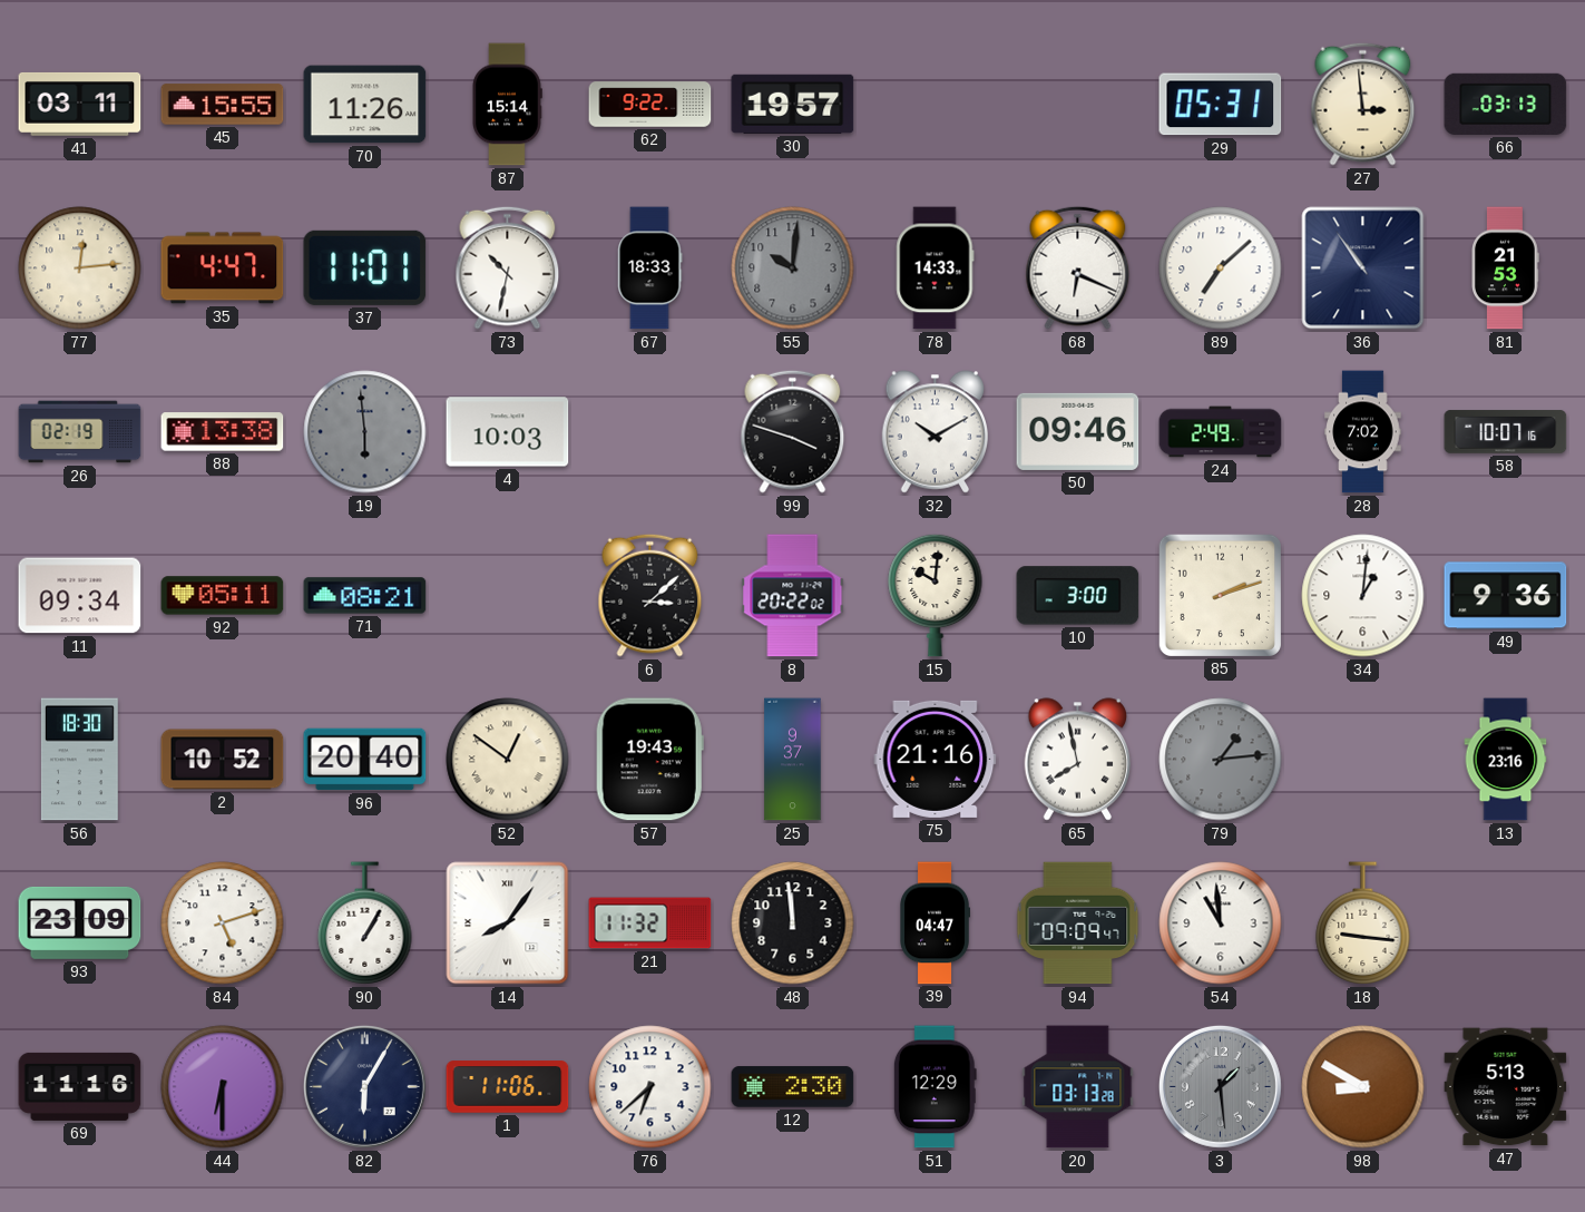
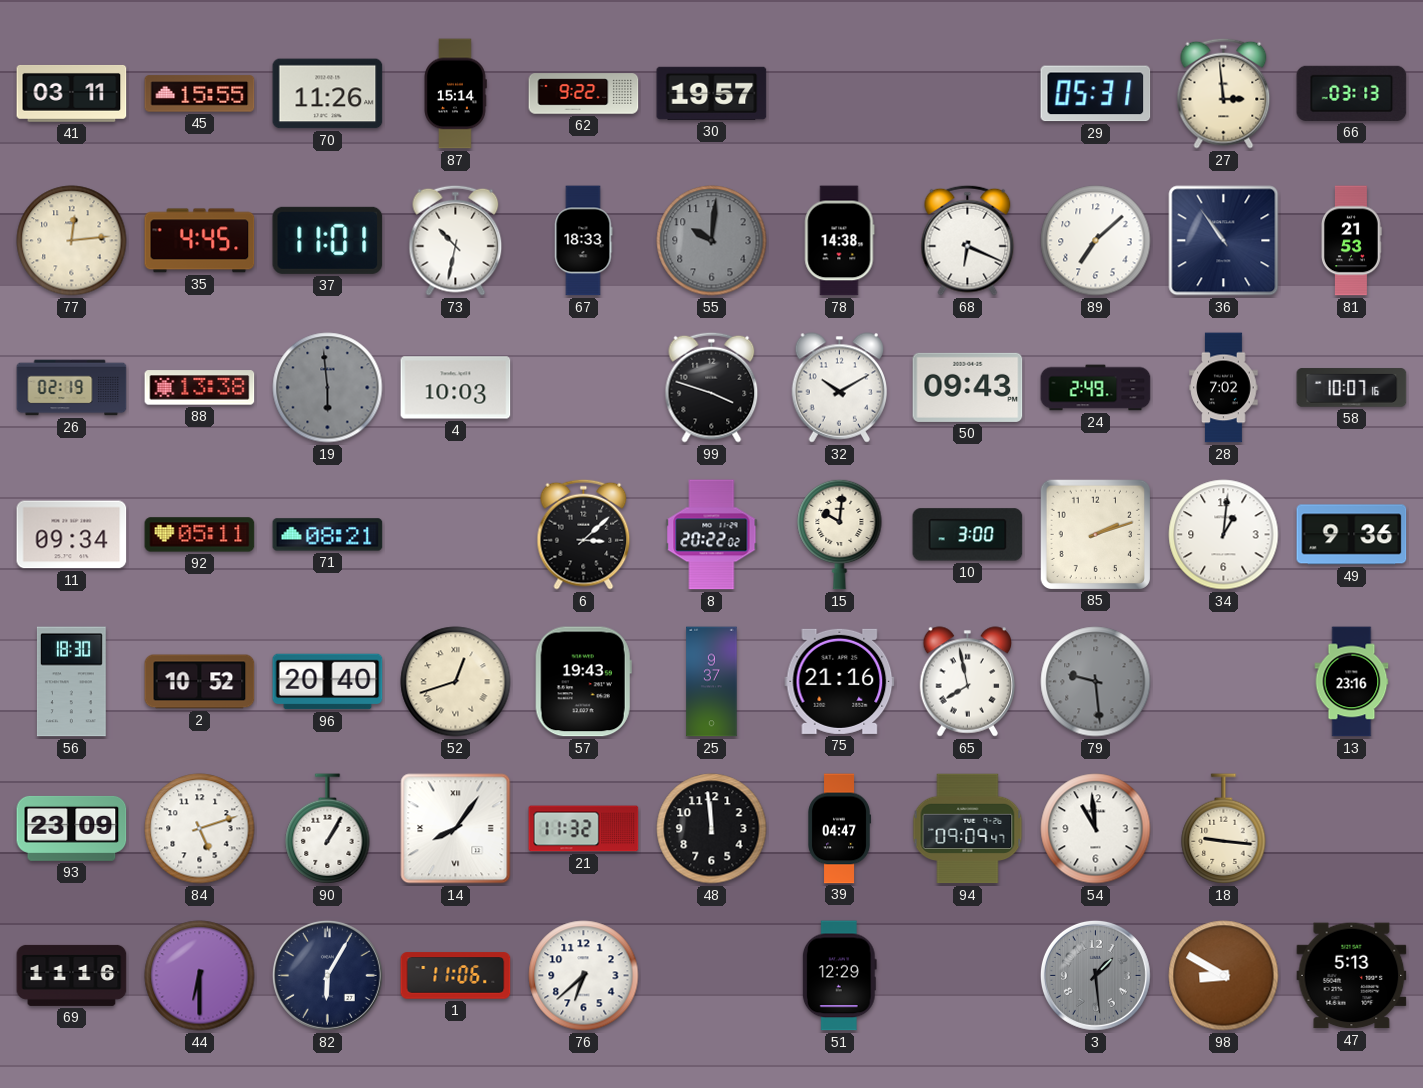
35: 4:47 -> 4:45 (200, 241)
78: 14:33 -> 14:38 (840, 241)
50: 09:46 -> 09:43 (968, 387)
52: 12:51 -> 12:42 (456, 682)
79: 1:14 -> 9:29 (1096, 682)
12: 2:30 -> none (793, 1087)
20: 03:13 -> none (1078, 1087)
